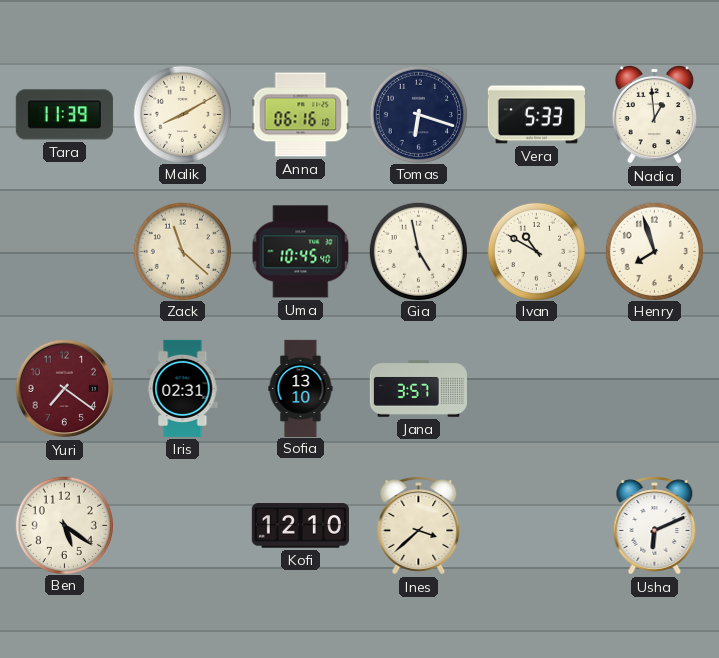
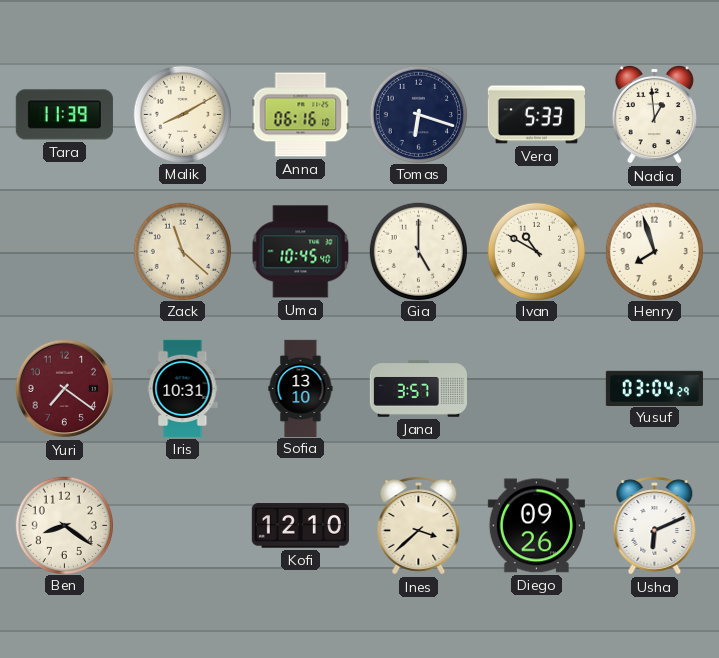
Gia: 4:58 -> 5:00 (418, 251)
Iris: 02:31 -> 10:31 (183, 388)
Yusuf: none -> 03:04 (654, 388)
Ben: 5:21 -> 8:21 (64, 525)
Diego: none -> 09:26 (536, 526)
